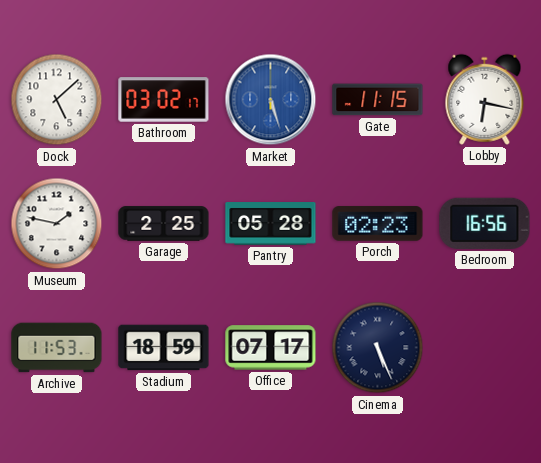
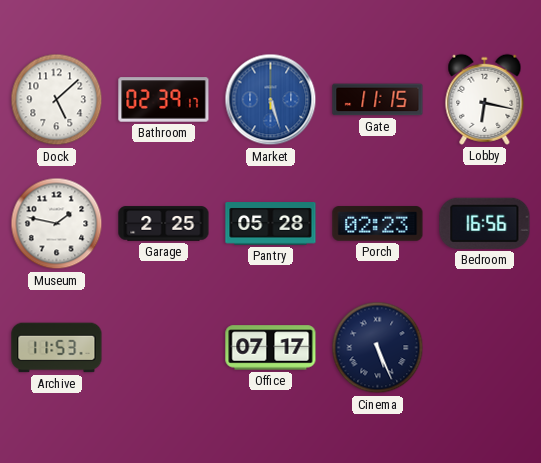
Bathroom: 03:02 -> 02:39 (164, 100)
Stadium: 18:59 -> none (164, 348)
